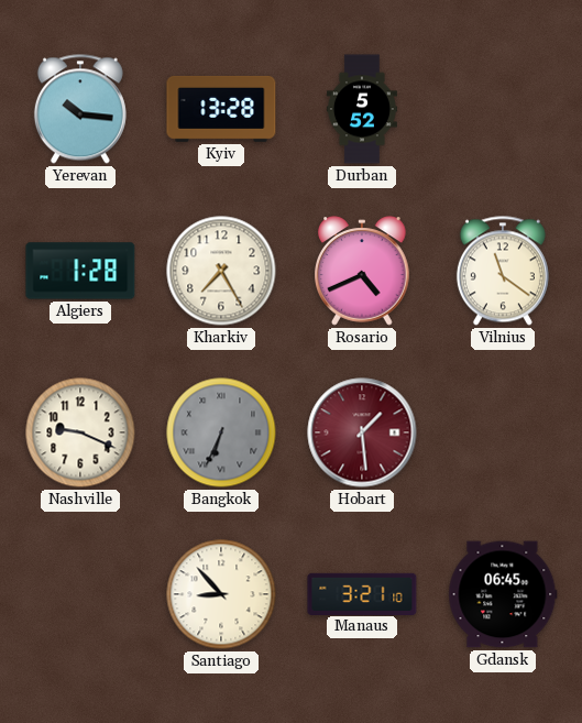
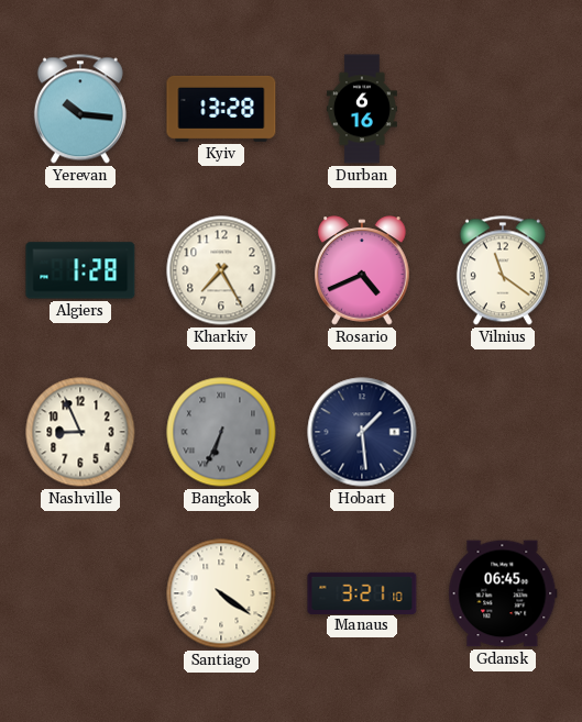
Durban: 5:52 -> 6:16 (362, 109)
Nashville: 9:19 -> 8:56 (80, 432)
Hobart dial: burgundy -> navy (362, 432)
Santiago: 8:53 -> 4:21 (221, 593)
